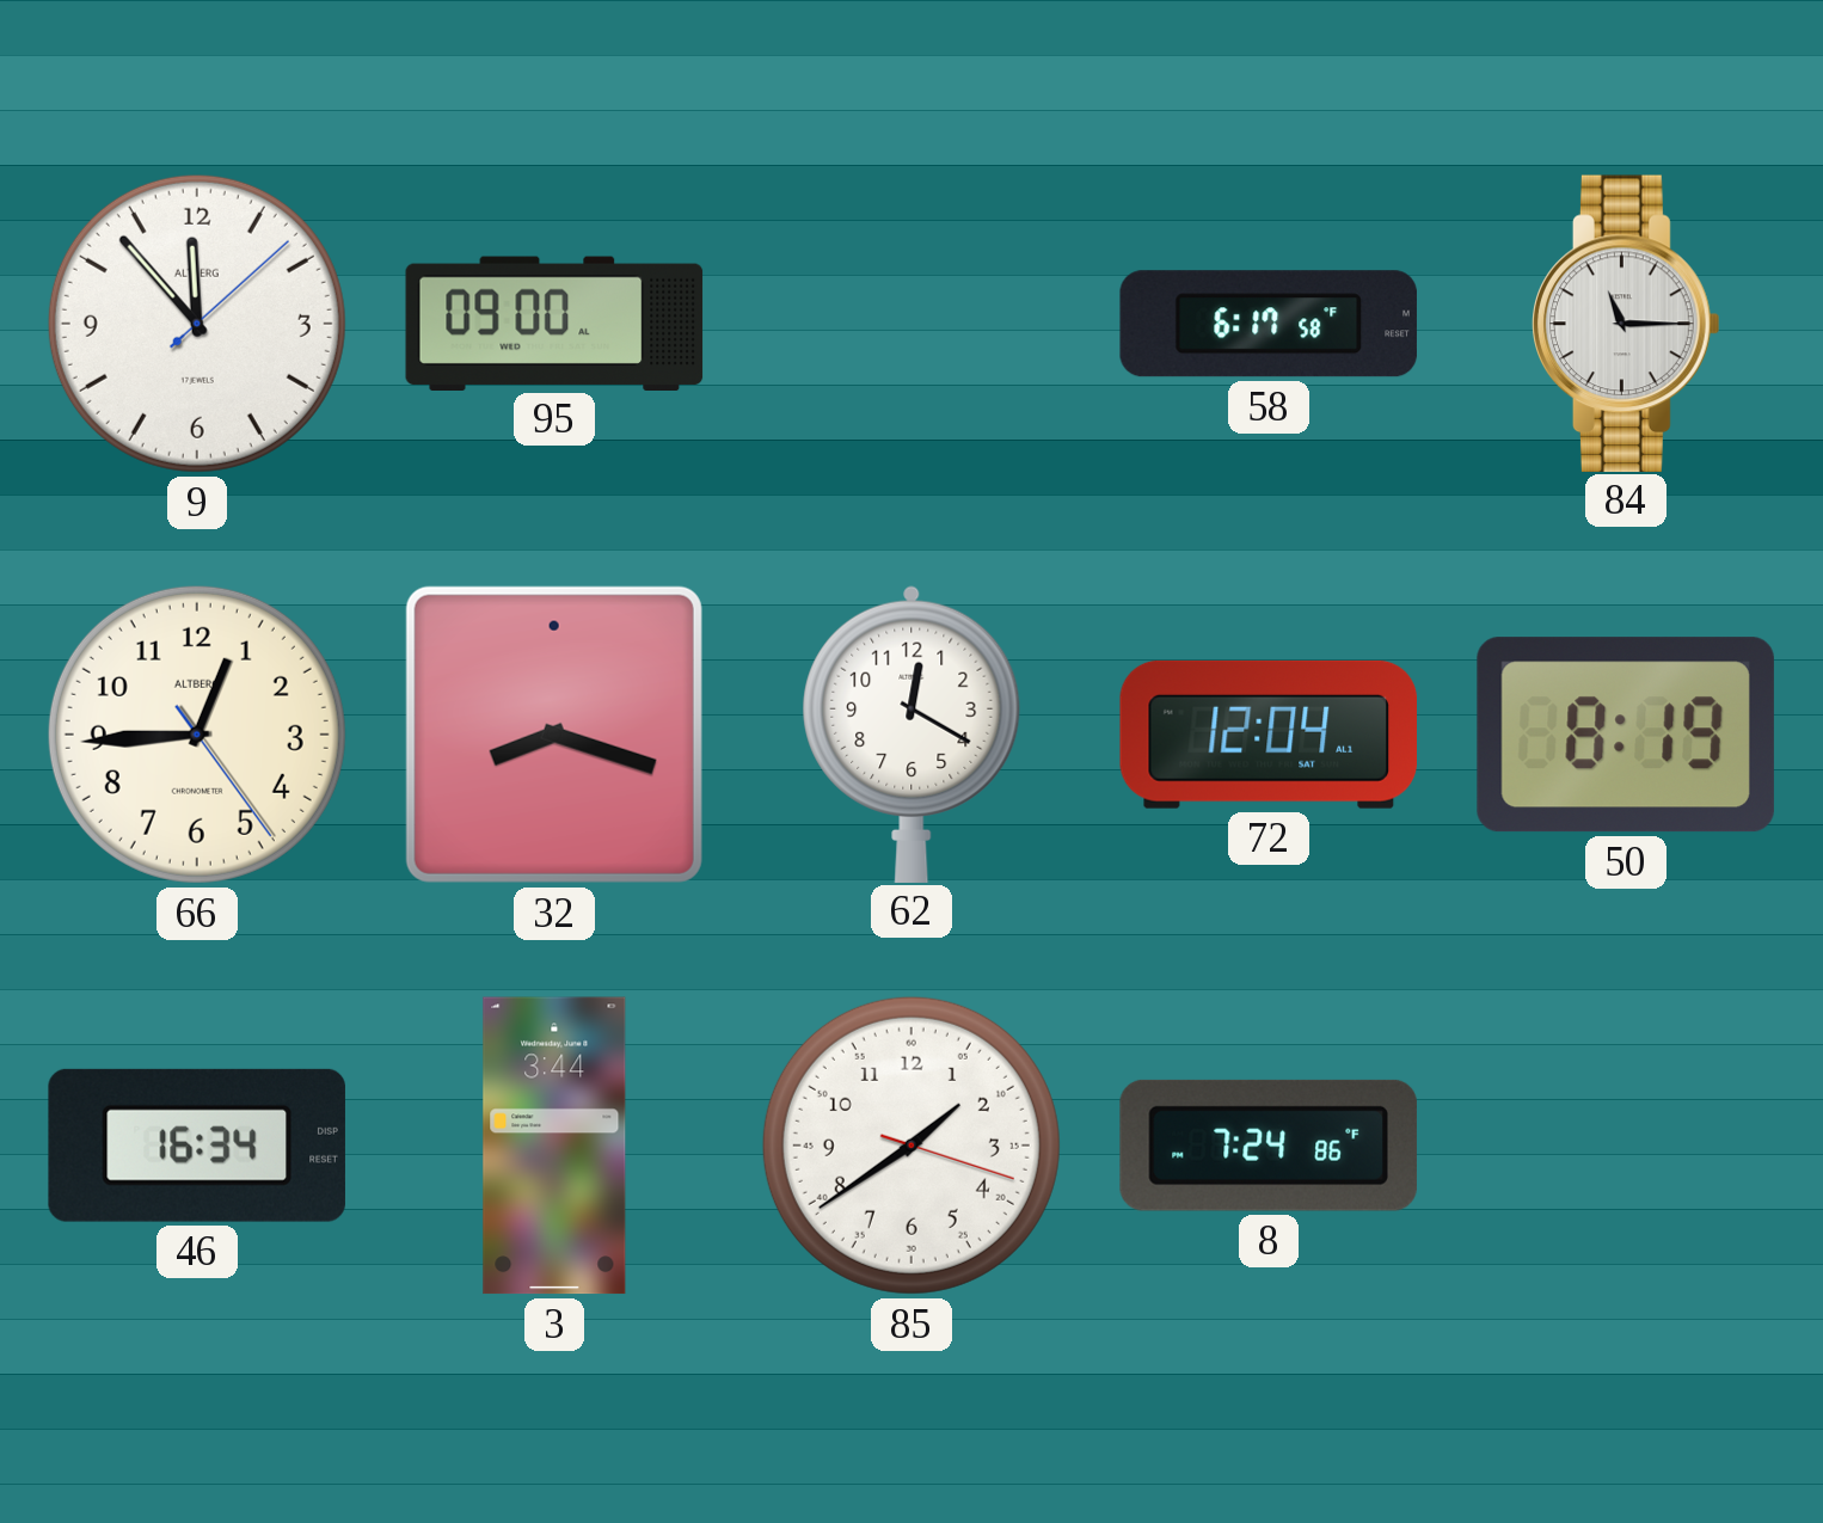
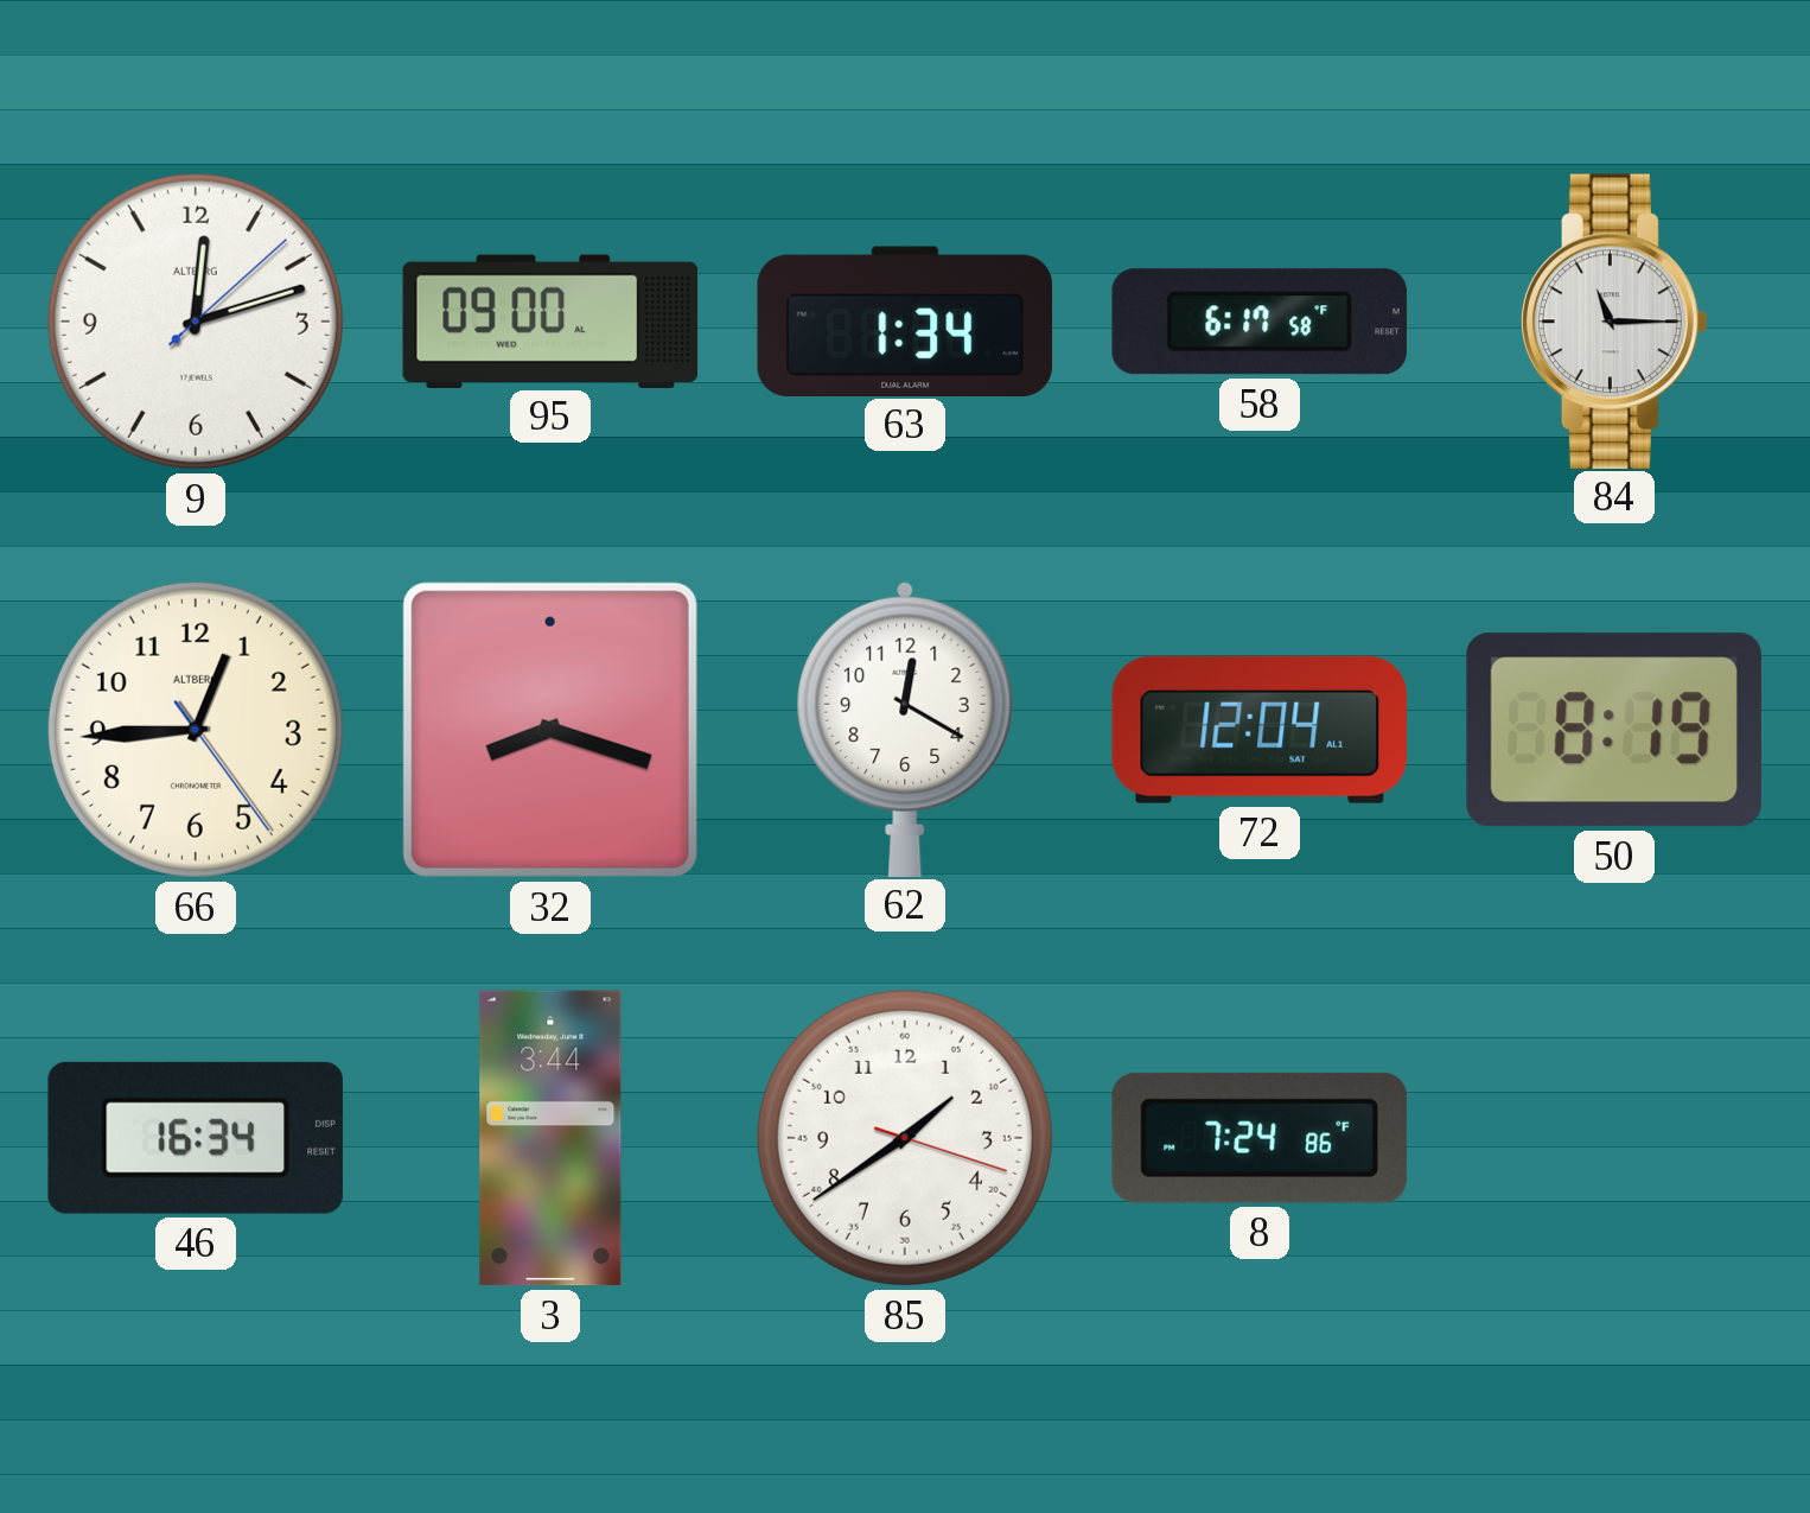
9: 11:53 -> 12:12 (196, 322)
63: none -> 1:34 (904, 320)
